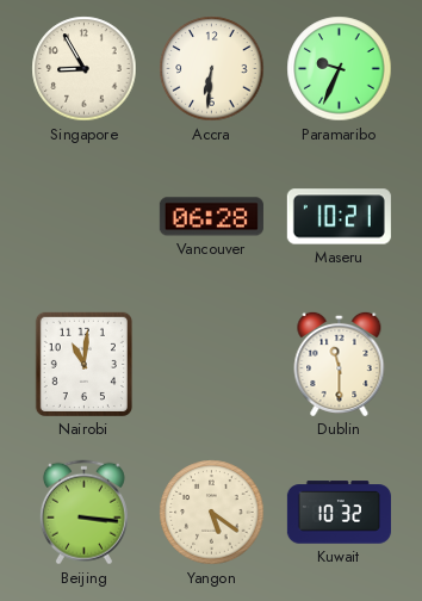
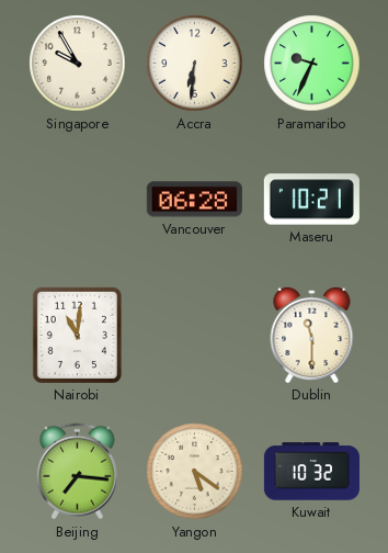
Singapore: 8:55 -> 9:55 (78, 64)
Beijing: 3:16 -> 7:16 (77, 472)
